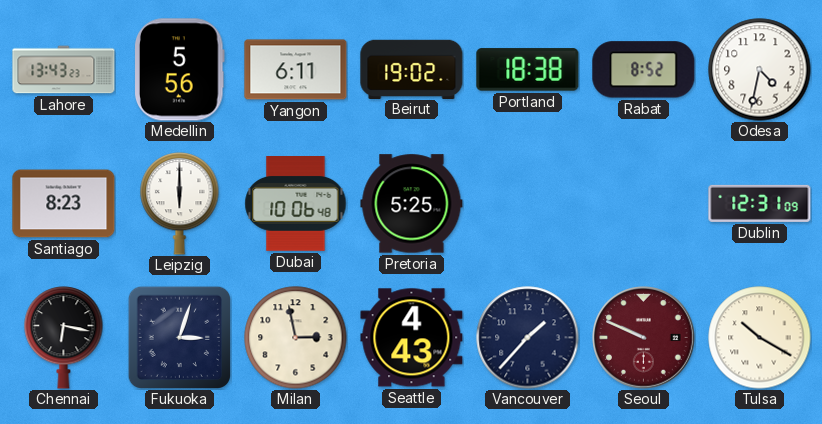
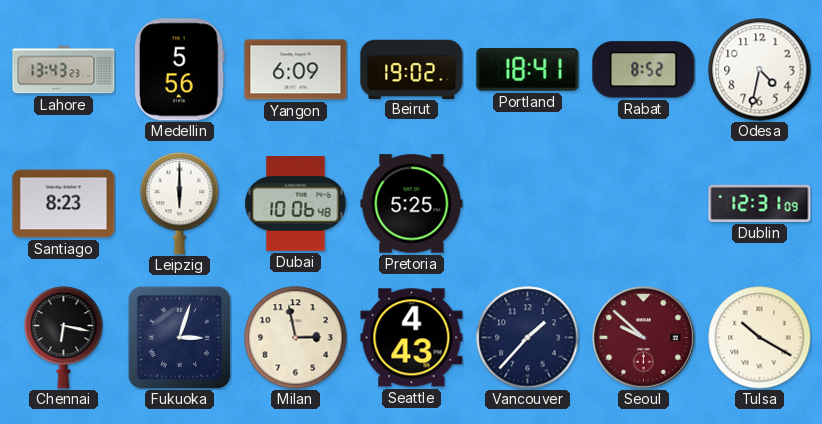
Yangon: 6:11 -> 6:09 (296, 70)
Portland: 18:38 -> 18:41 (528, 70)
Seoul: 9:49 -> 9:52 (644, 338)
